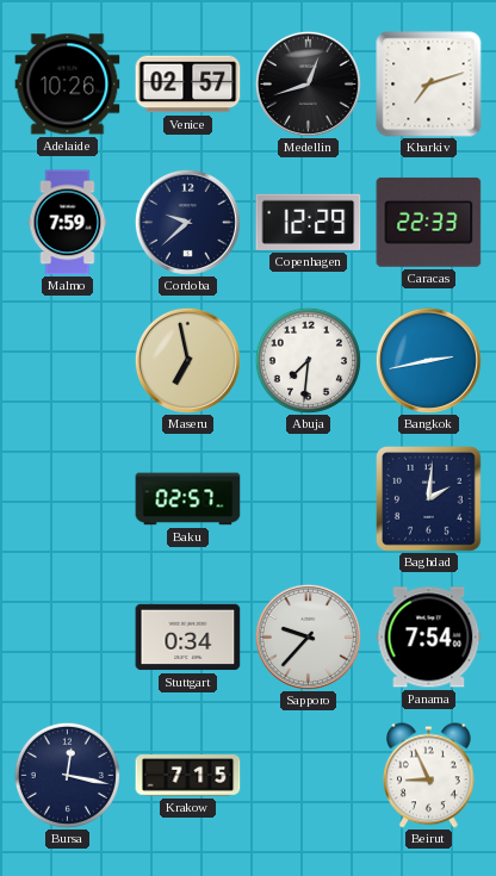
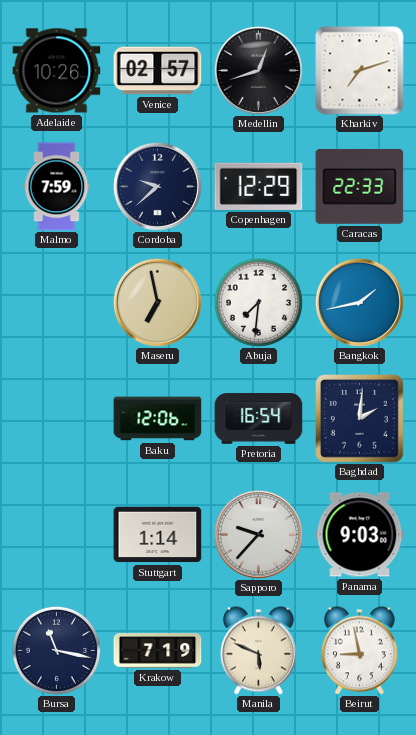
Bangkok: 2:43 -> 1:43 (359, 302)
Baku: 02:57 -> 12:06 (158, 419)
Pretoria: none -> 16:54 (259, 419)
Stuttgart: 0:34 -> 1:14 (158, 535)
Panama: 7:54 -> 9:03 (360, 535)
Bursa: 12:17 -> 11:17 (56, 650)
Krakow: 7:15 -> 7:19 (158, 651)
Manila: none -> 5:49 (259, 651)
Beirut: 8:56 -> 8:58 (360, 651)
